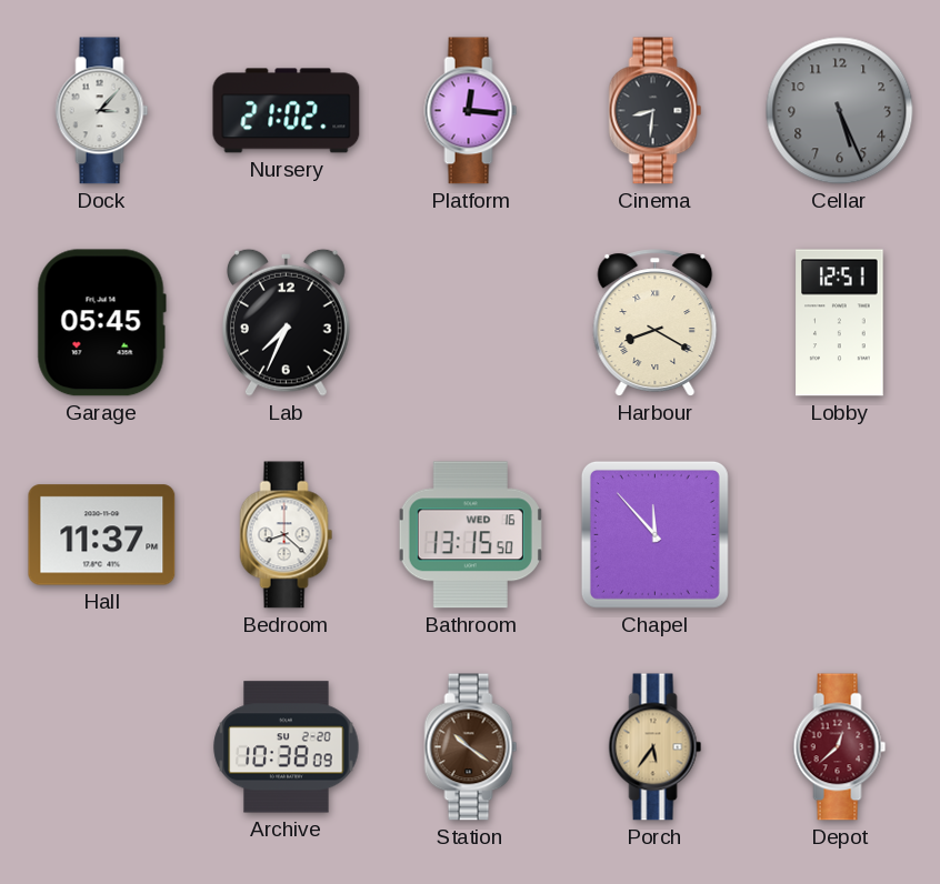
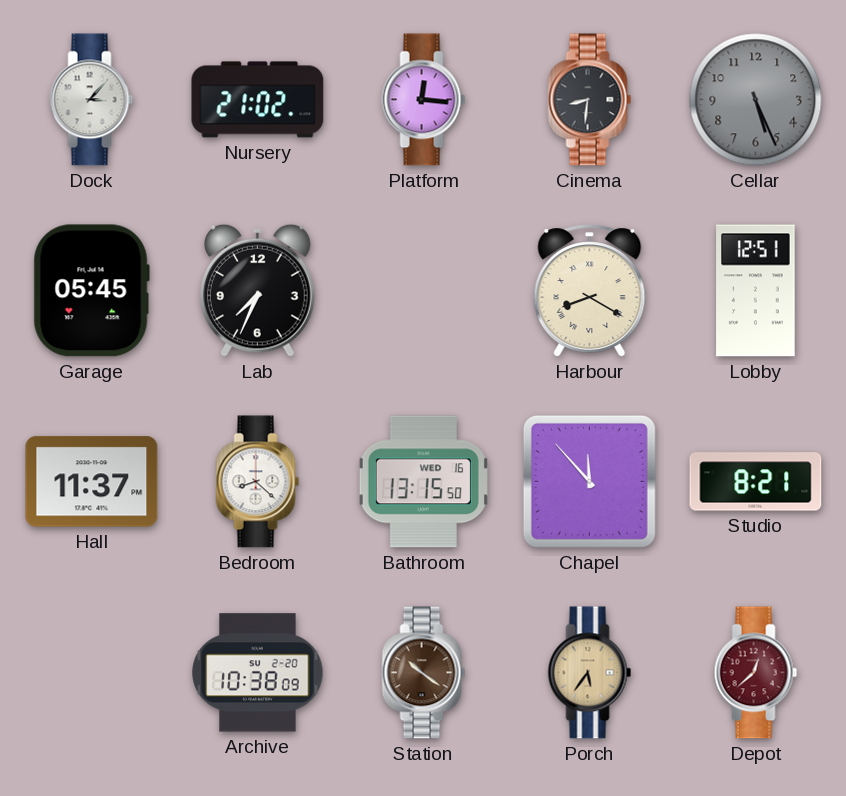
Studio: none -> 8:21 (756, 482)
